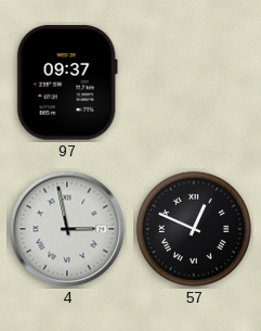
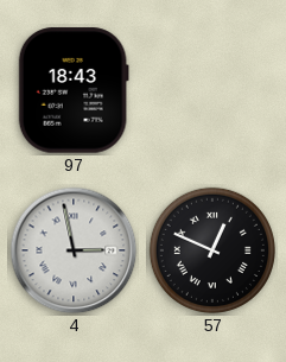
97: 09:37 -> 18:43 (74, 90)
